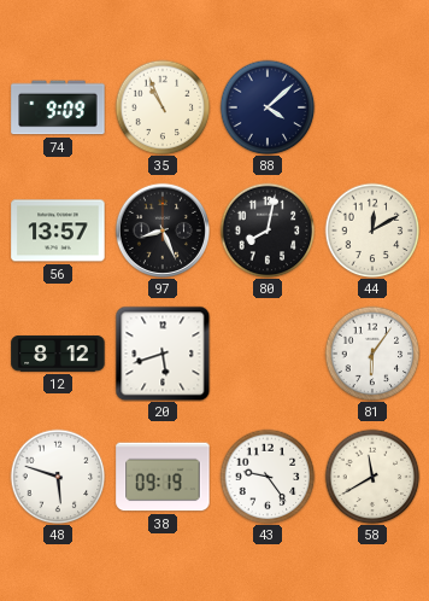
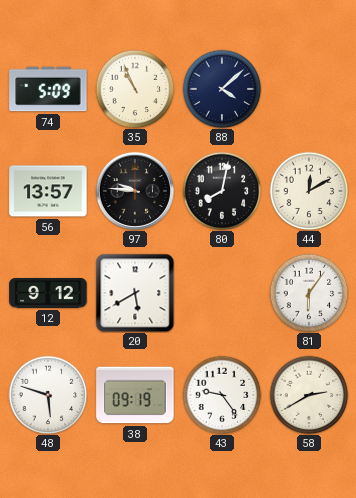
74: 9:09 -> 5:09 (48, 89)
97: 8:26 -> 9:46 (135, 191)
12: 8:12 -> 9:12 (48, 293)
20: 5:42 -> 5:40 (135, 293)
58: 11:40 -> 2:40 (309, 395)
